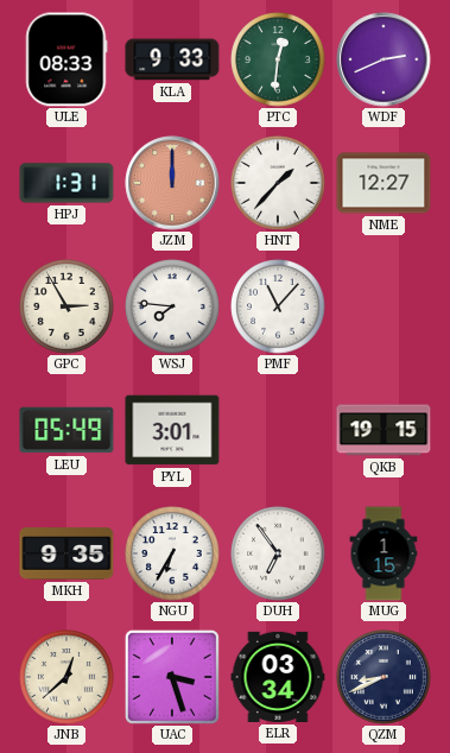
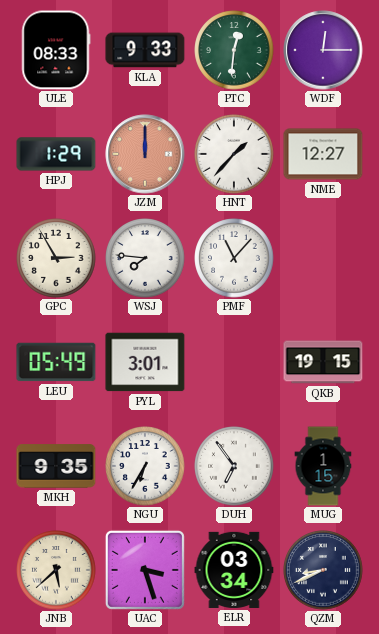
WDF: 2:41 -> 12:15 (323, 50)
HPJ: 1:31 -> 1:29 (56, 154)
JNB: 12:38 -> 5:38 (56, 570)
